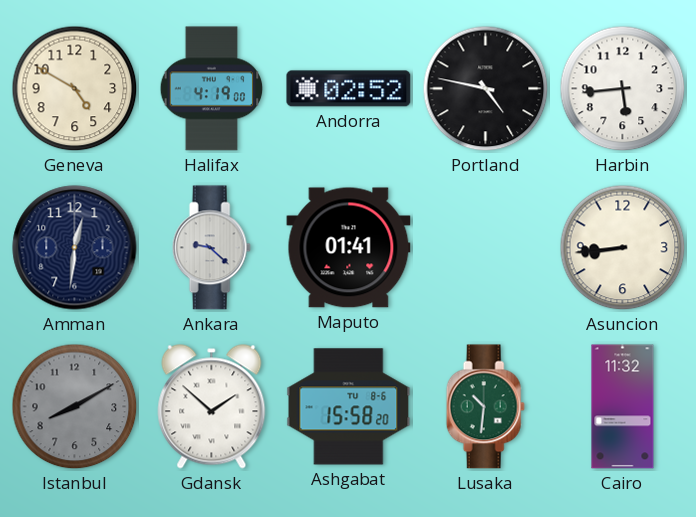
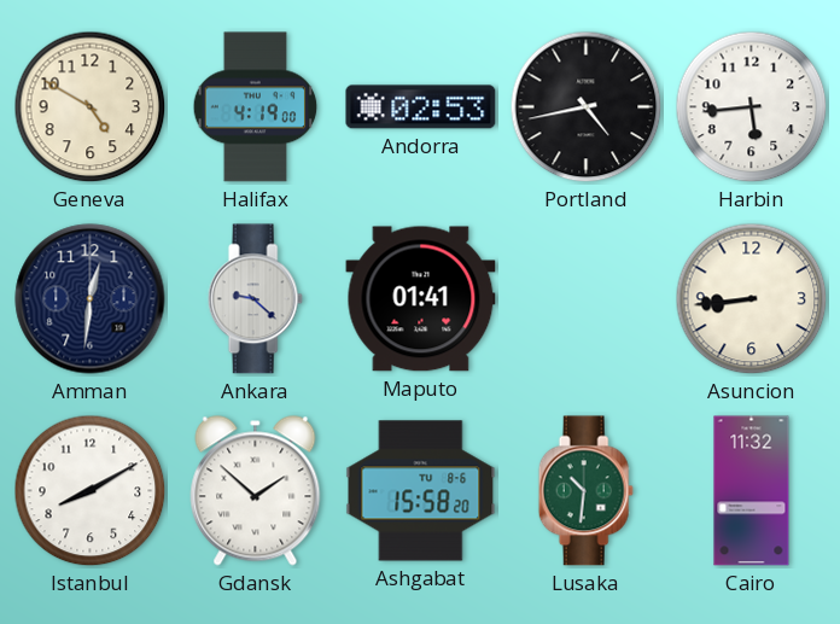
Andorra: 02:52 -> 02:53 (421, 107)
Portland: 4:47 -> 4:43 (587, 107)
Istanbul dial: grey -> white (91, 491)
